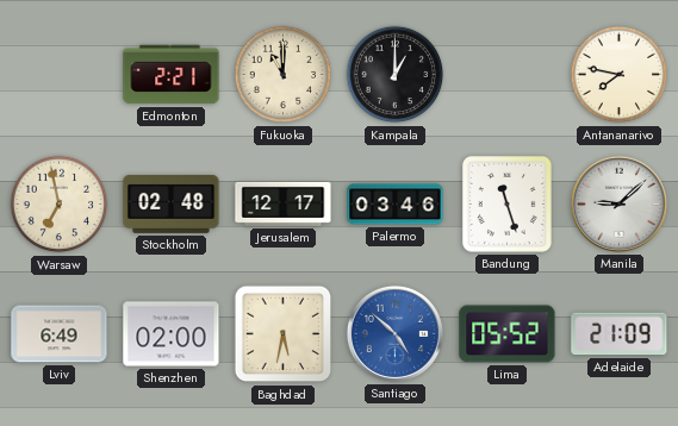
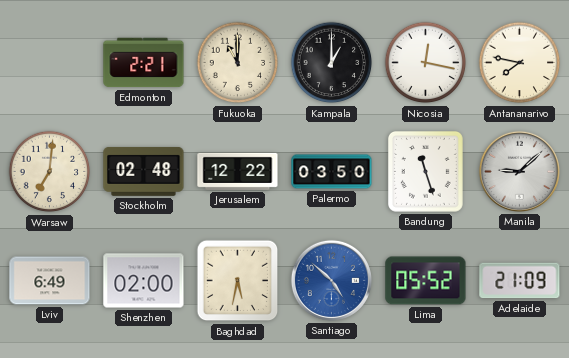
Nicosia: none -> 12:17 (426, 63)
Warsaw: 6:58 -> 7:01 (50, 172)
Jerusalem: 12:17 -> 12:22 (238, 171)
Palermo: 03:46 -> 03:50 (332, 172)
